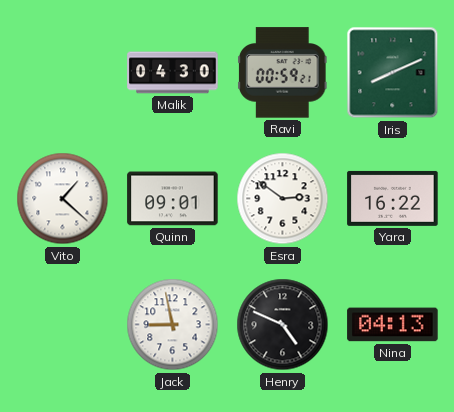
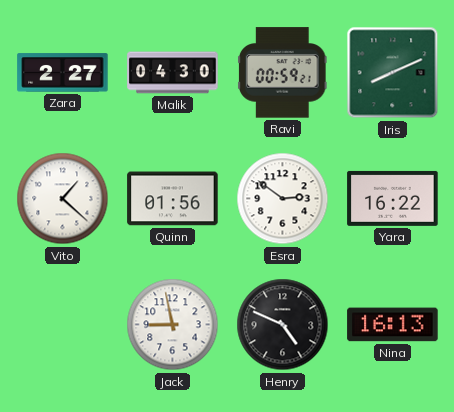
Zara: none -> 2:27 (63, 73)
Quinn: 09:01 -> 01:56 (173, 199)
Nina: 04:13 -> 16:13 (393, 325)
